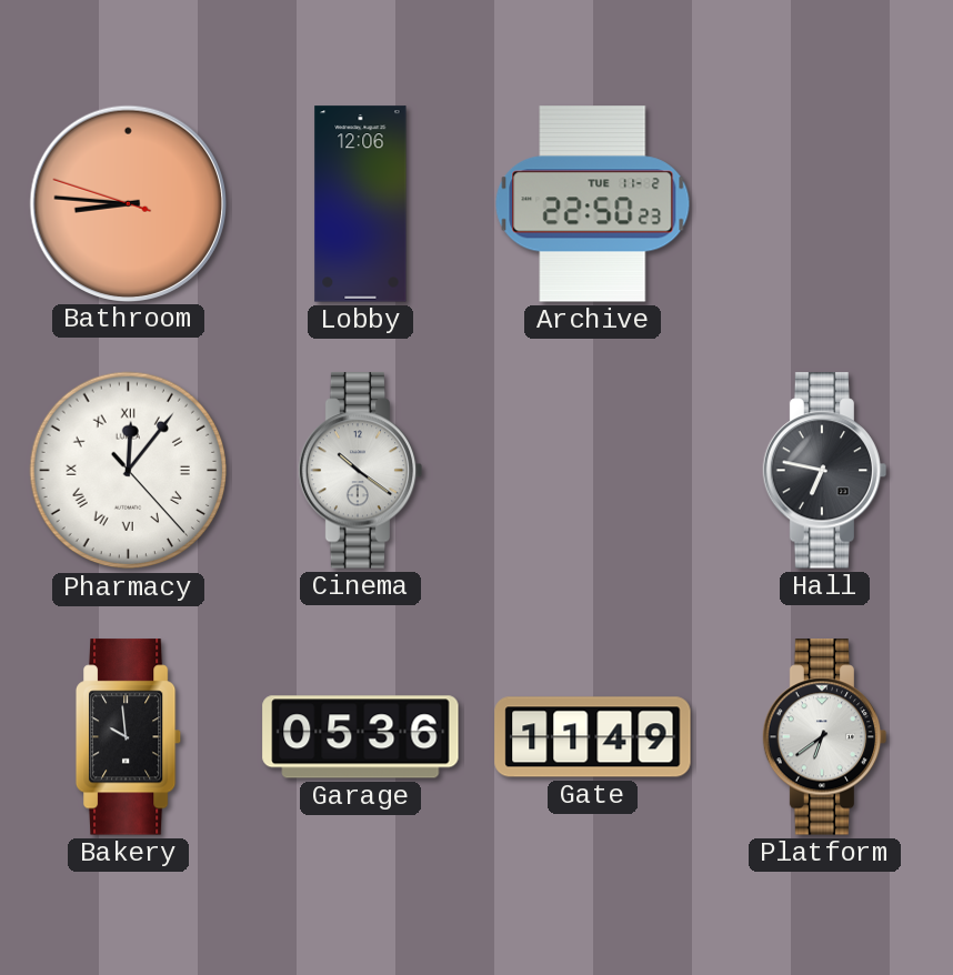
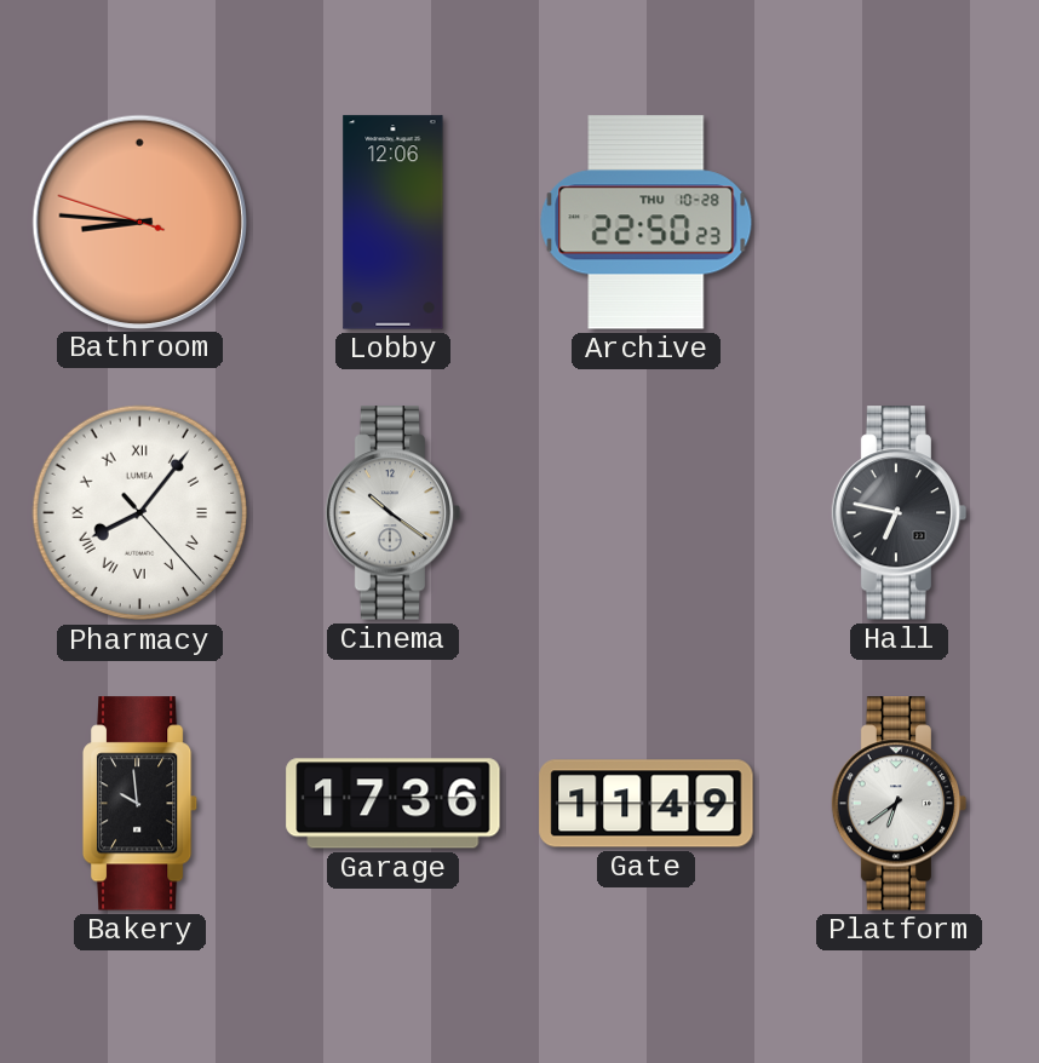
Archive date: TUE 11-2 -> THU 10-28 (647, 223)
Pharmacy: 12:06 -> 8:06 (140, 513)
Garage: 05:36 -> 17:36 (394, 804)
